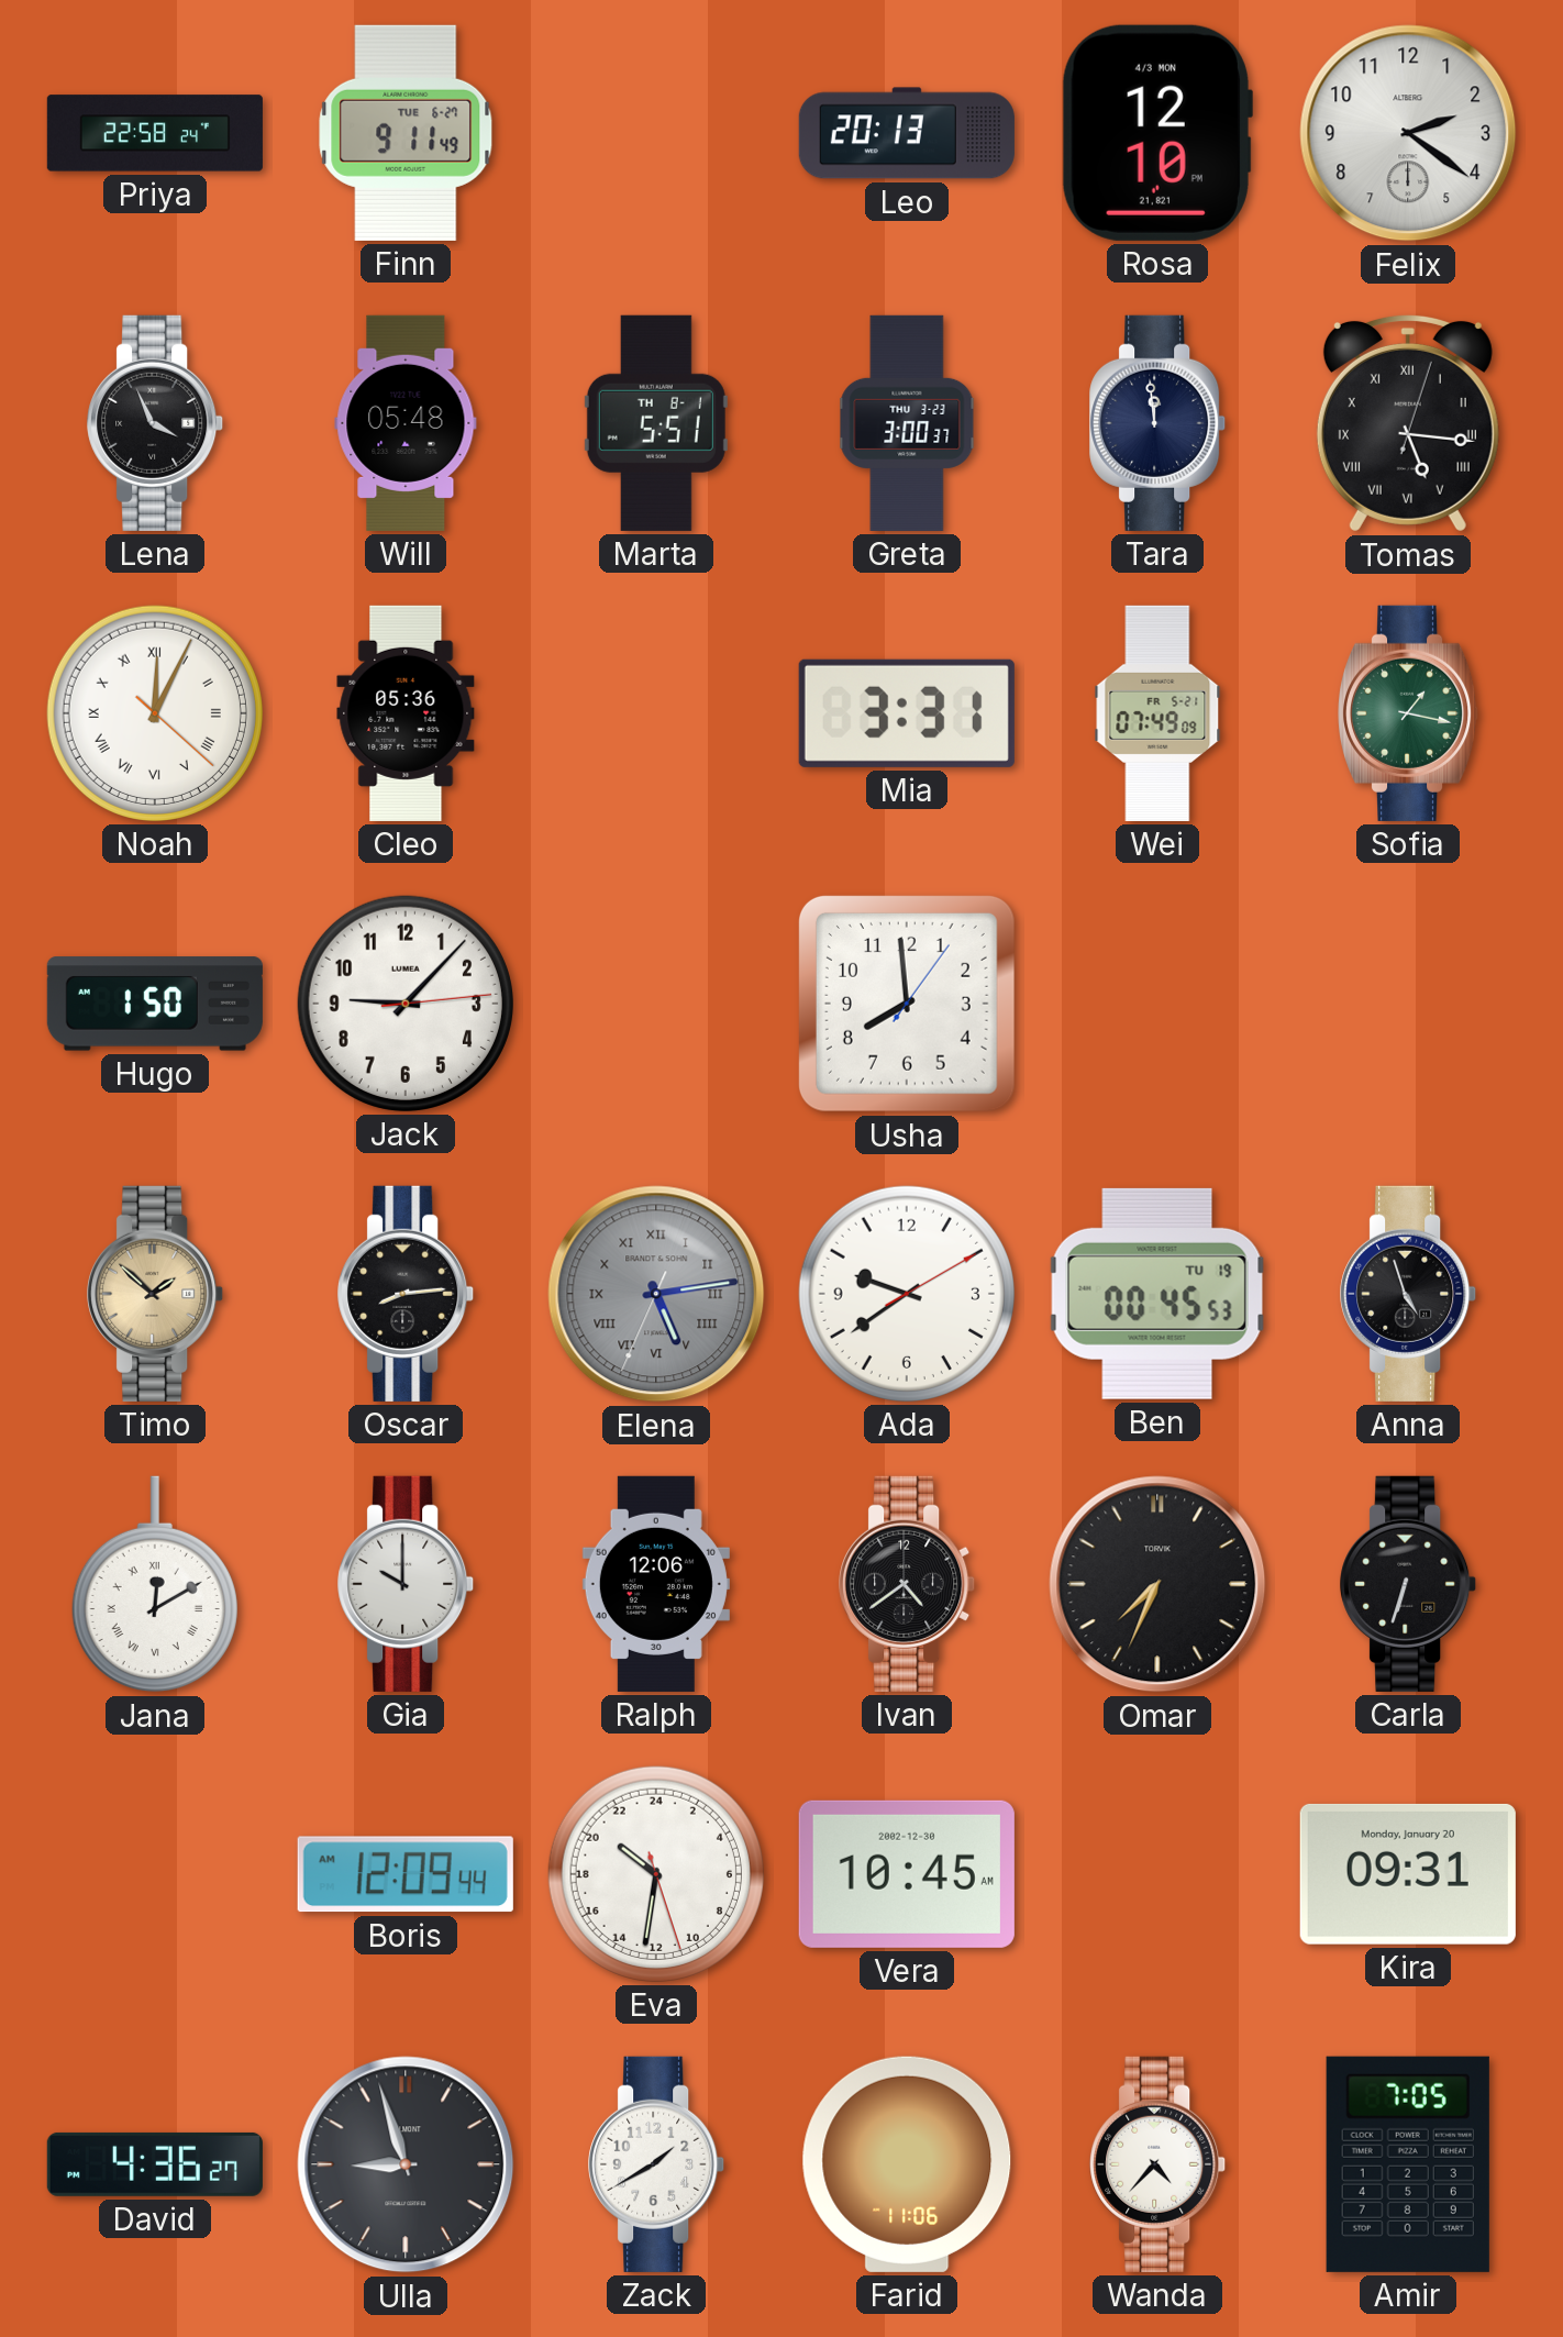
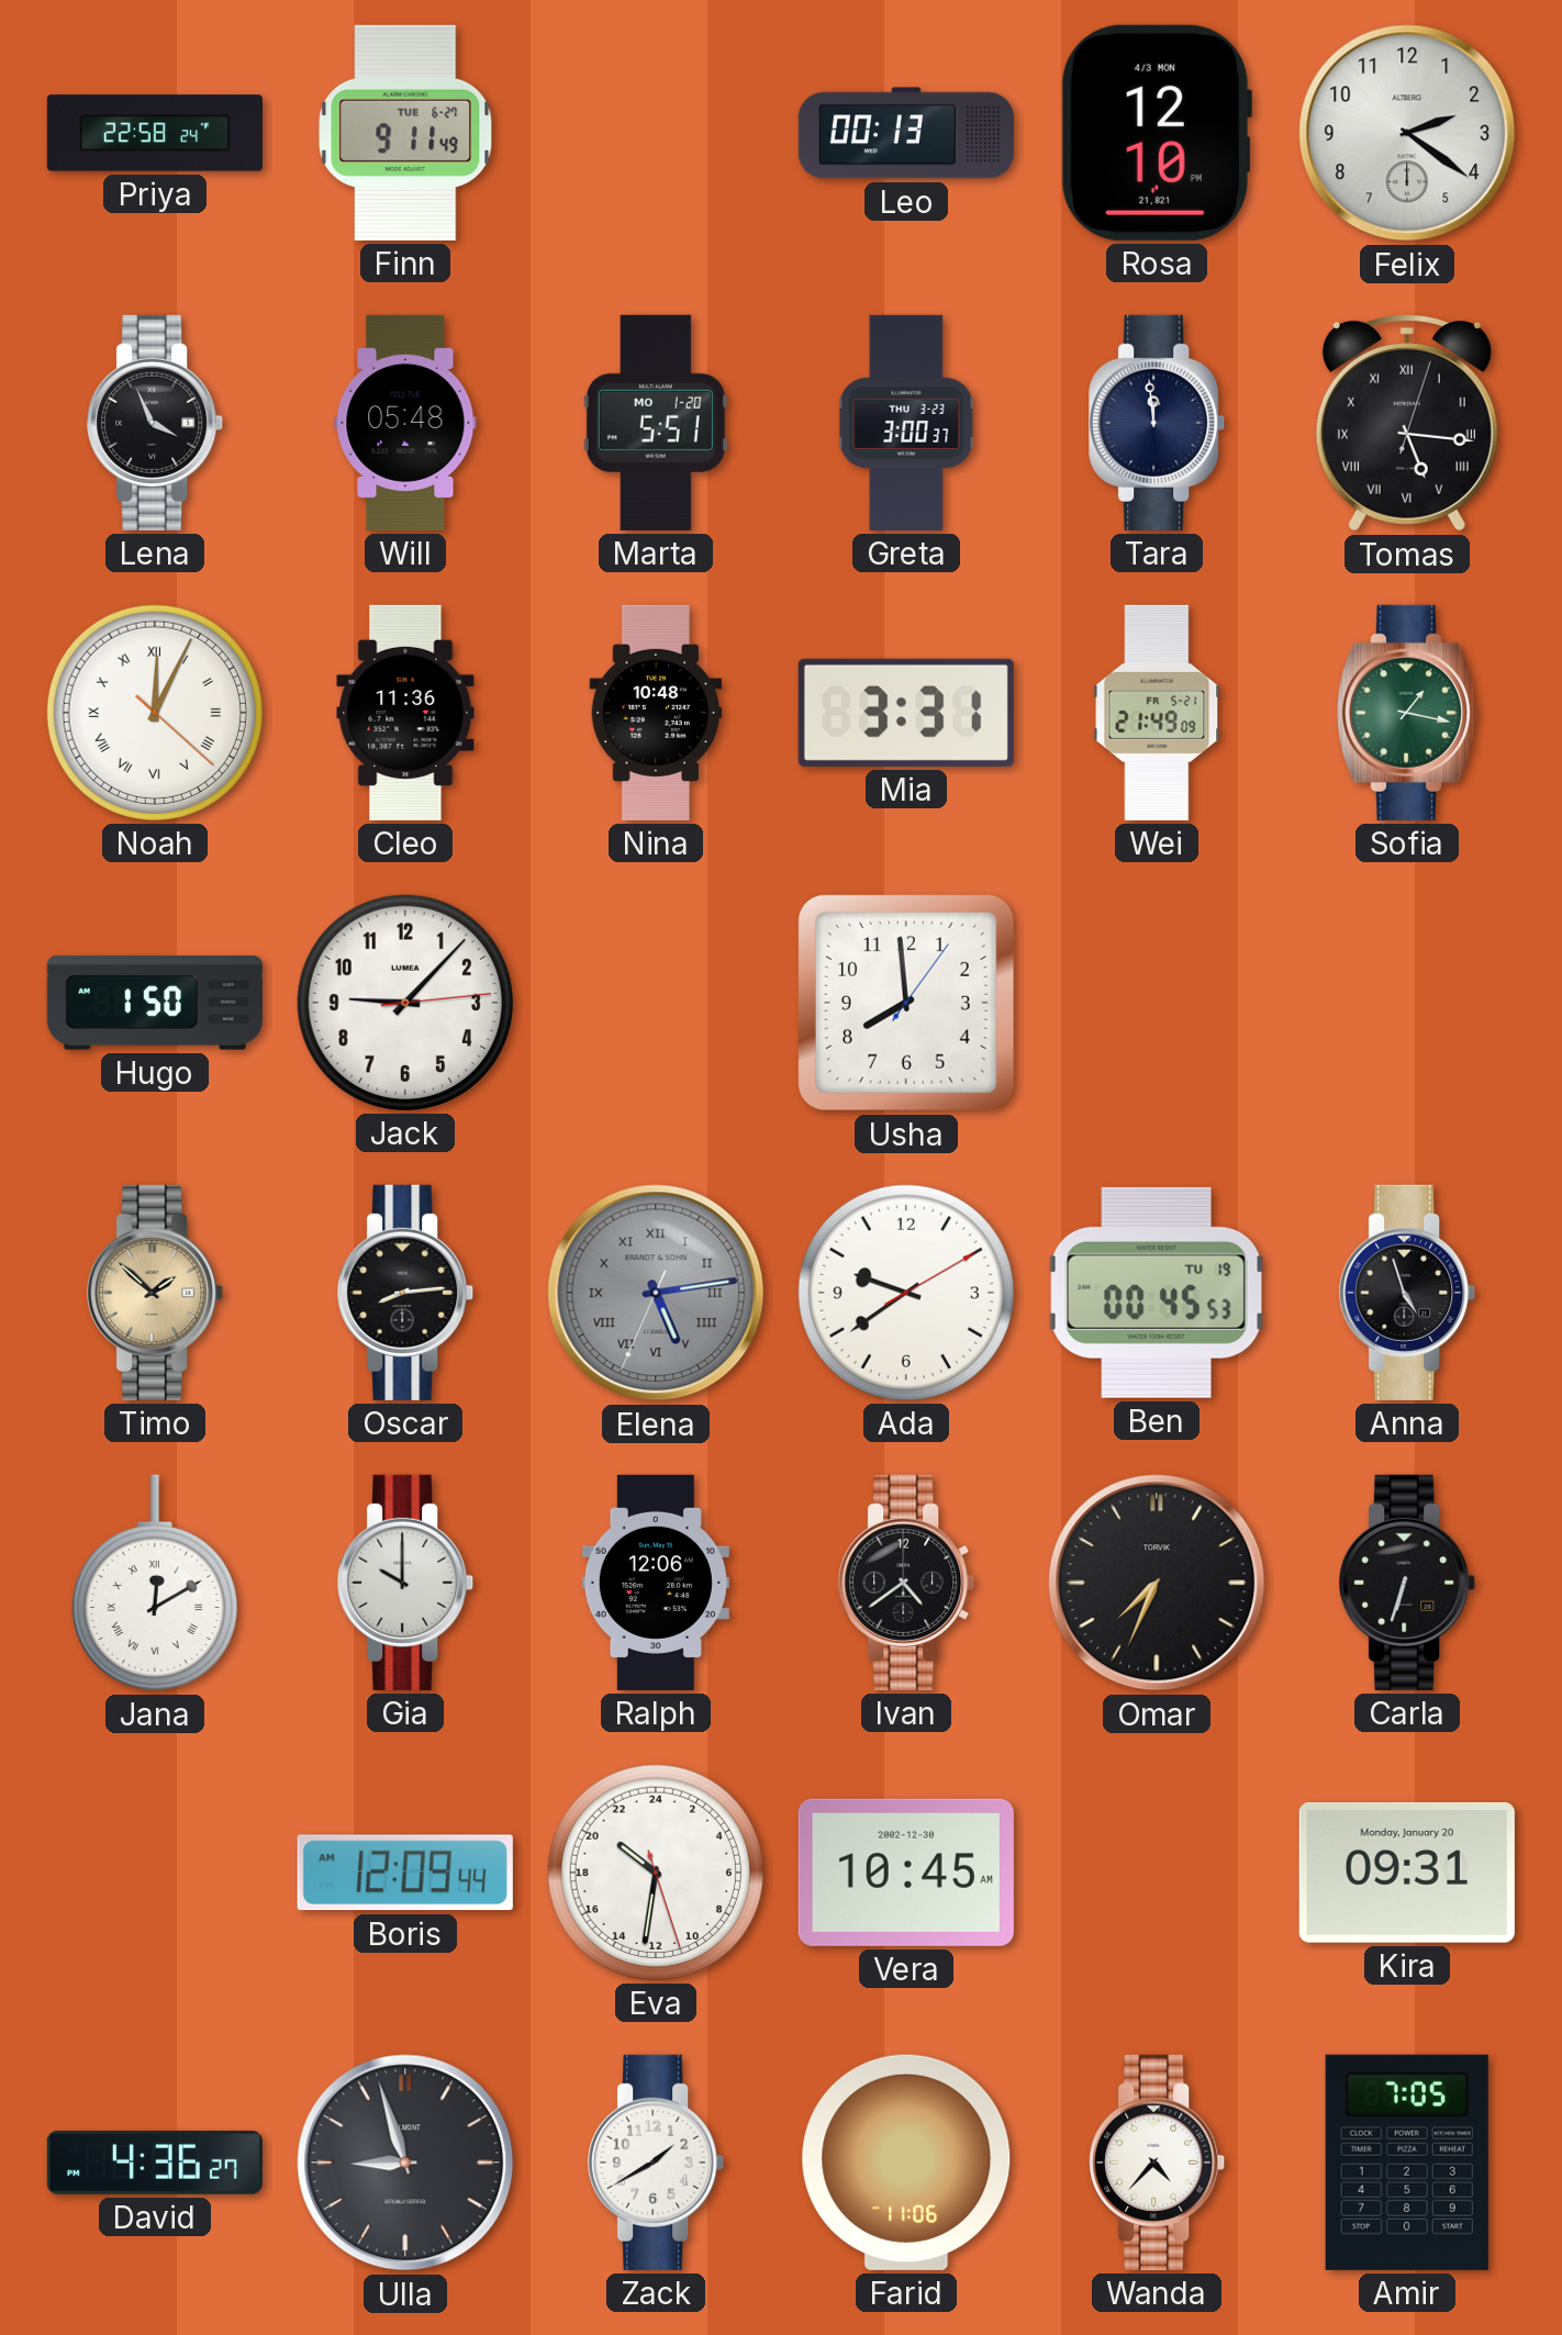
Leo: 20:13 -> 00:13 (906, 133)
Marta date: TH 8-1 -> MO 1-20 (656, 423)
Cleo: 05:36 -> 11:36 (405, 713)
Nina: none -> 10:48 (656, 713)
Wei: 07:49 -> 21:49 (1157, 713)
